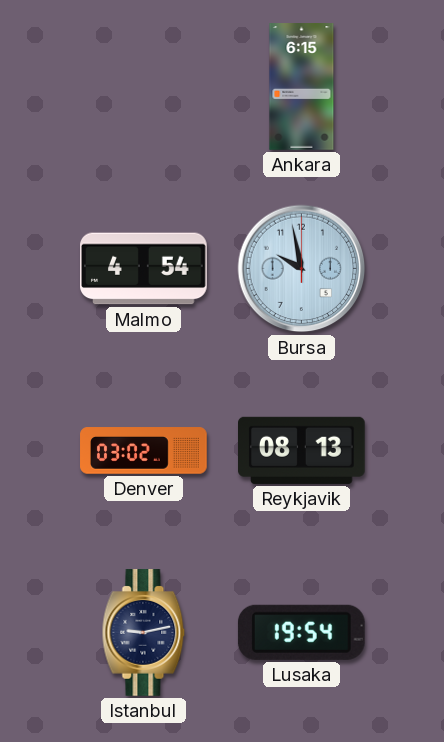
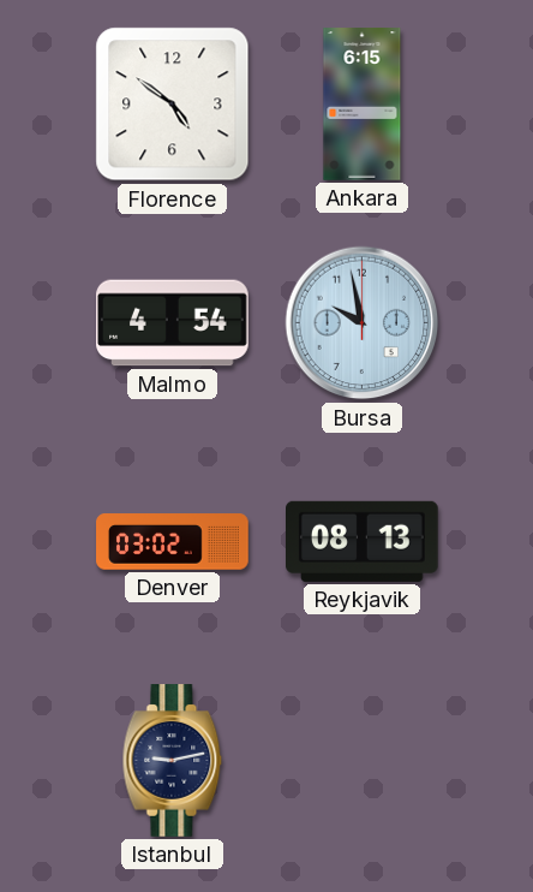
Florence: none -> 4:51 (173, 105)
Lusaka: 19:54 -> none (301, 632)
